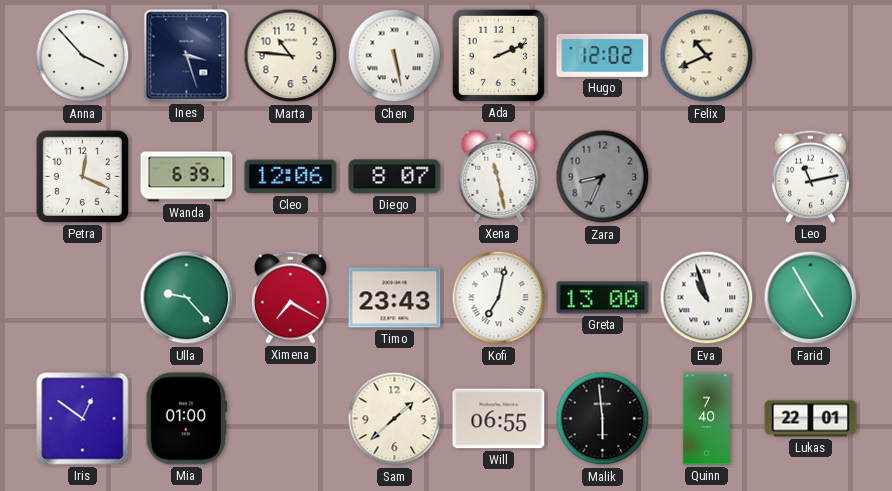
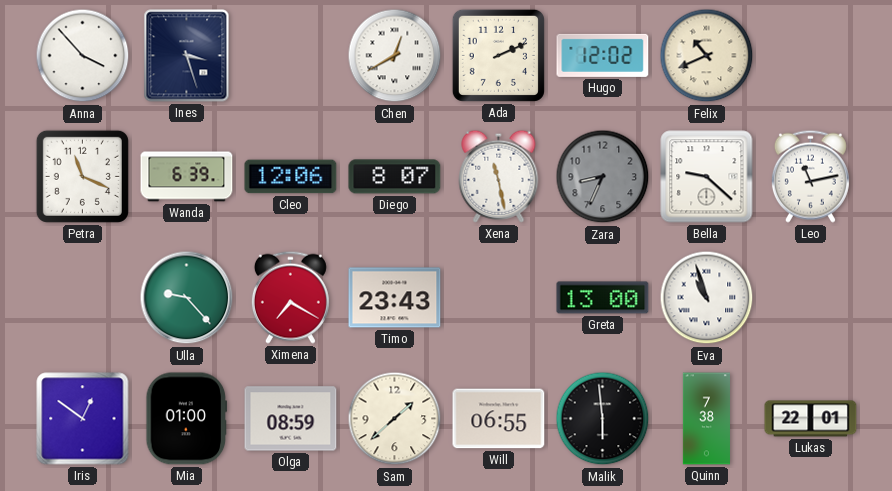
Marta: 10:46 -> none (291, 56)
Chen: 5:28 -> 12:40 (395, 56)
Petra: 12:19 -> 11:19 (82, 176)
Bella: none -> 9:22 (707, 177)
Kofi: 7:02 -> none (499, 298)
Farid: 4:55 -> none (811, 298)
Olga: none -> 08:59 (291, 419)
Quinn: 7:40 -> 7:38 (706, 419)
